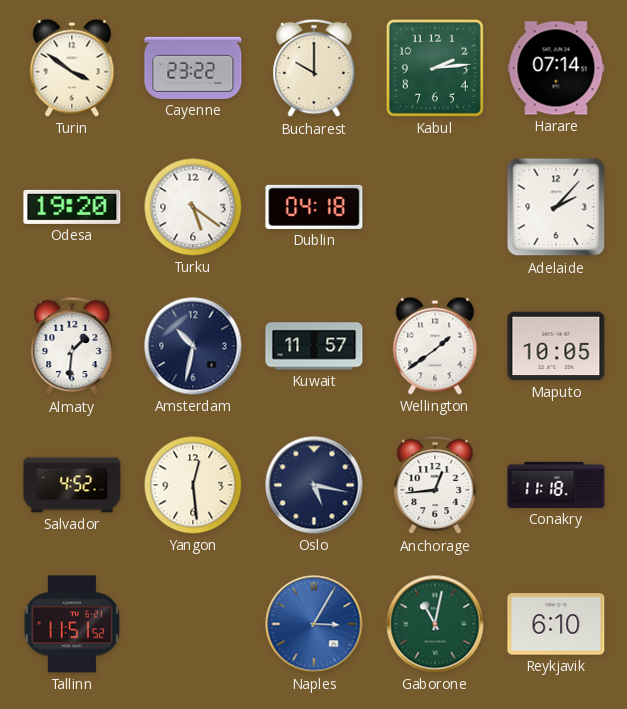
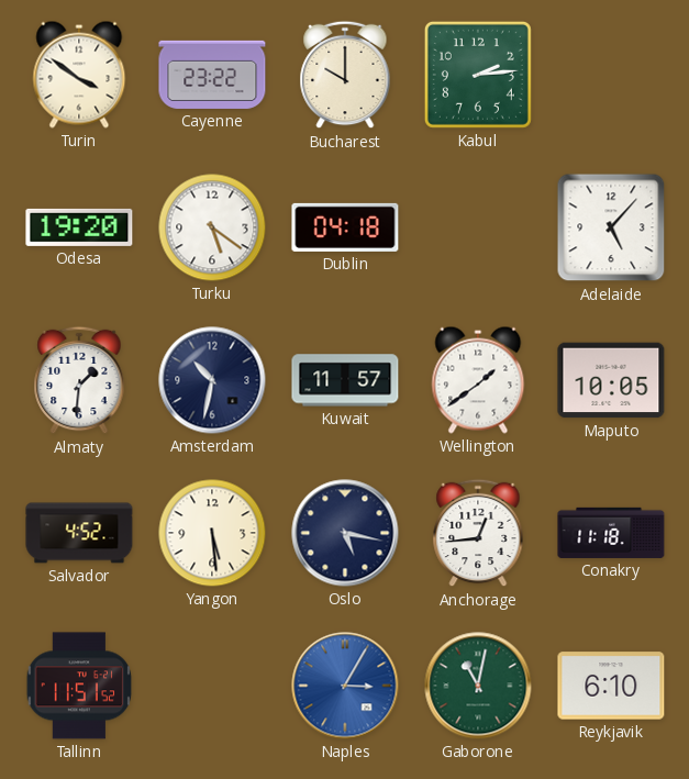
Harare: 07:14 -> none (556, 68)
Adelaide: 2:07 -> 5:07 (611, 227)
Yangon: 12:29 -> 5:29 (212, 533)
